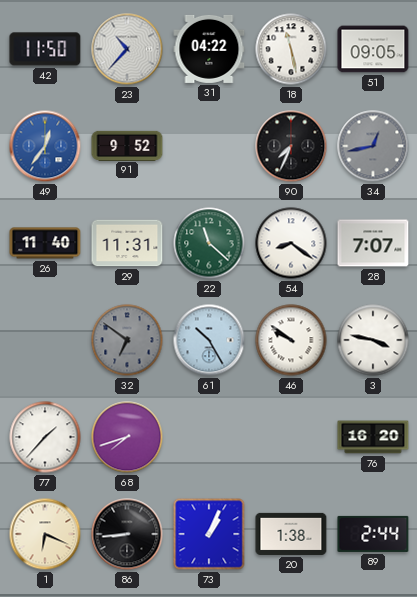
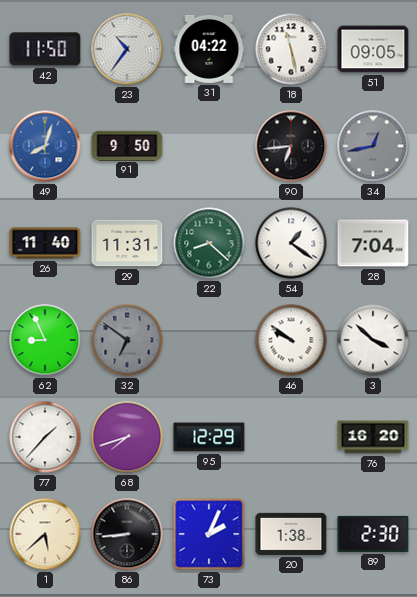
23: 10:37 -> 10:36 (127, 49)
49: 12:36 -> 8:03 (45, 146)
91: 9:52 -> 9:50 (127, 145)
90: 7:34 -> 6:44 (291, 146)
22: 11:22 -> 8:22 (209, 243)
54: 8:21 -> 1:21 (291, 243)
28: 7:07 -> 7:04 (373, 243)
62: none -> 8:56 (45, 340)
61: 10:25 -> none (209, 340)
3: 3:47 -> 3:52 (373, 340)
95: none -> 12:29 (209, 437)
1: 6:19 -> 5:38 (45, 534)
73: 1:04 -> 2:04 (209, 534)
89: 2:44 -> 2:30 (373, 534)
